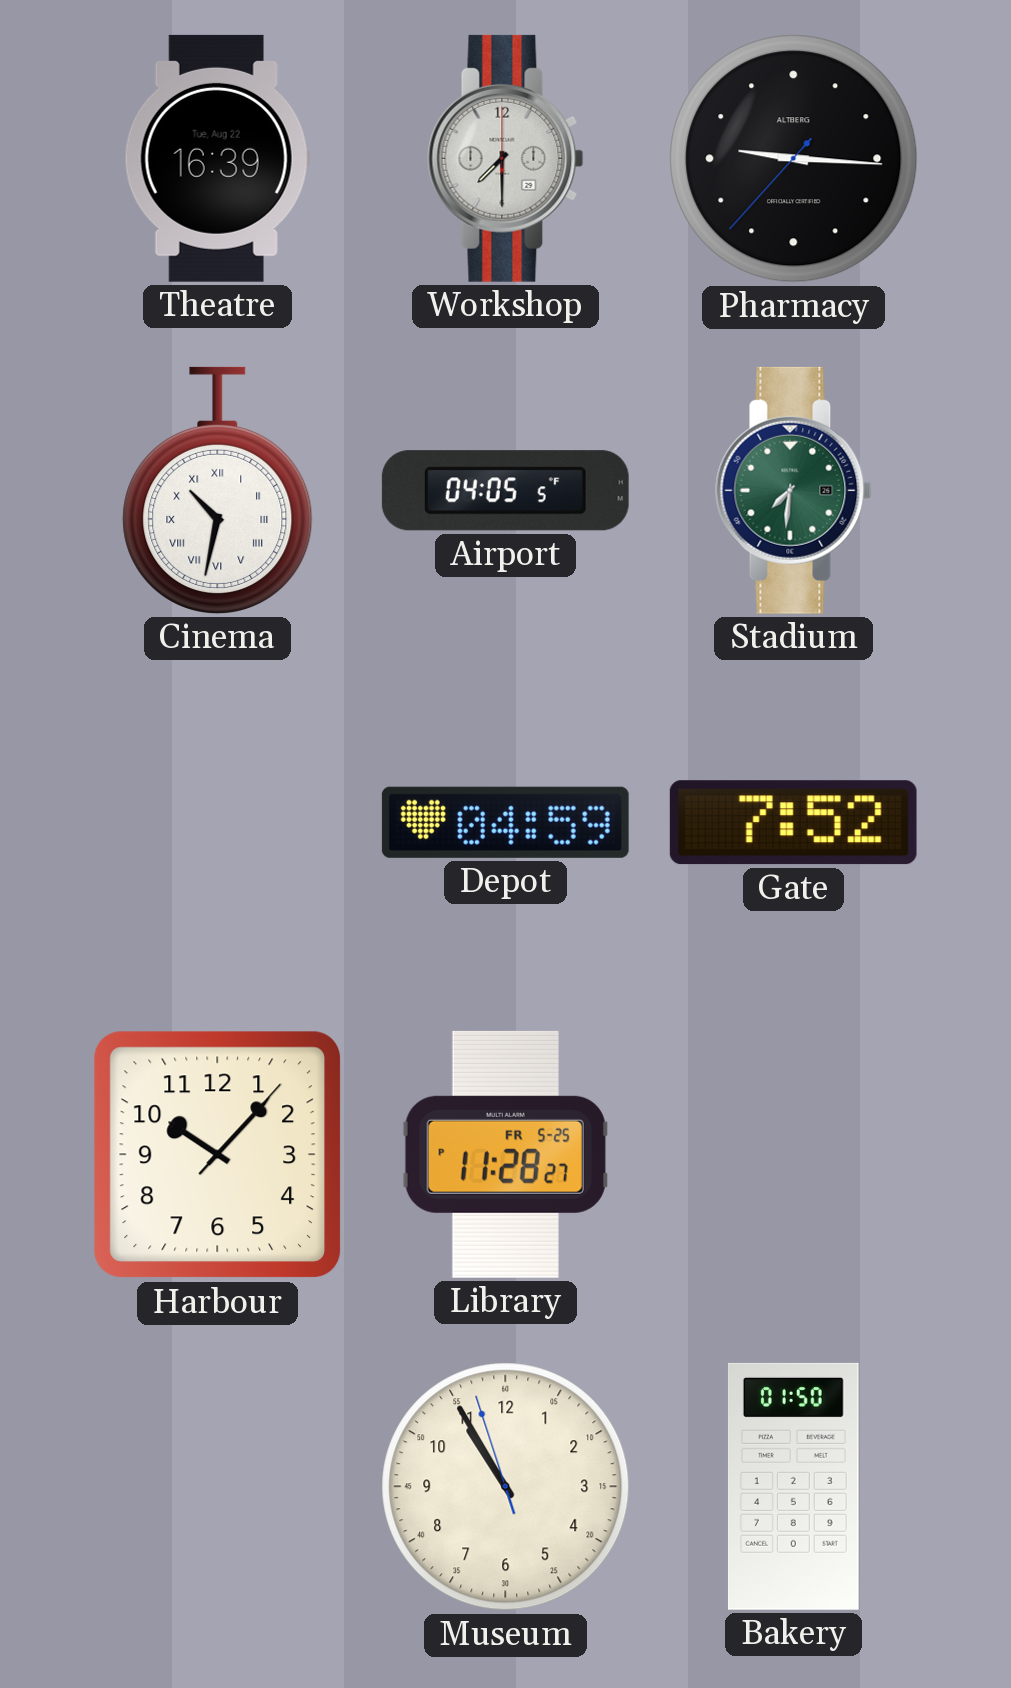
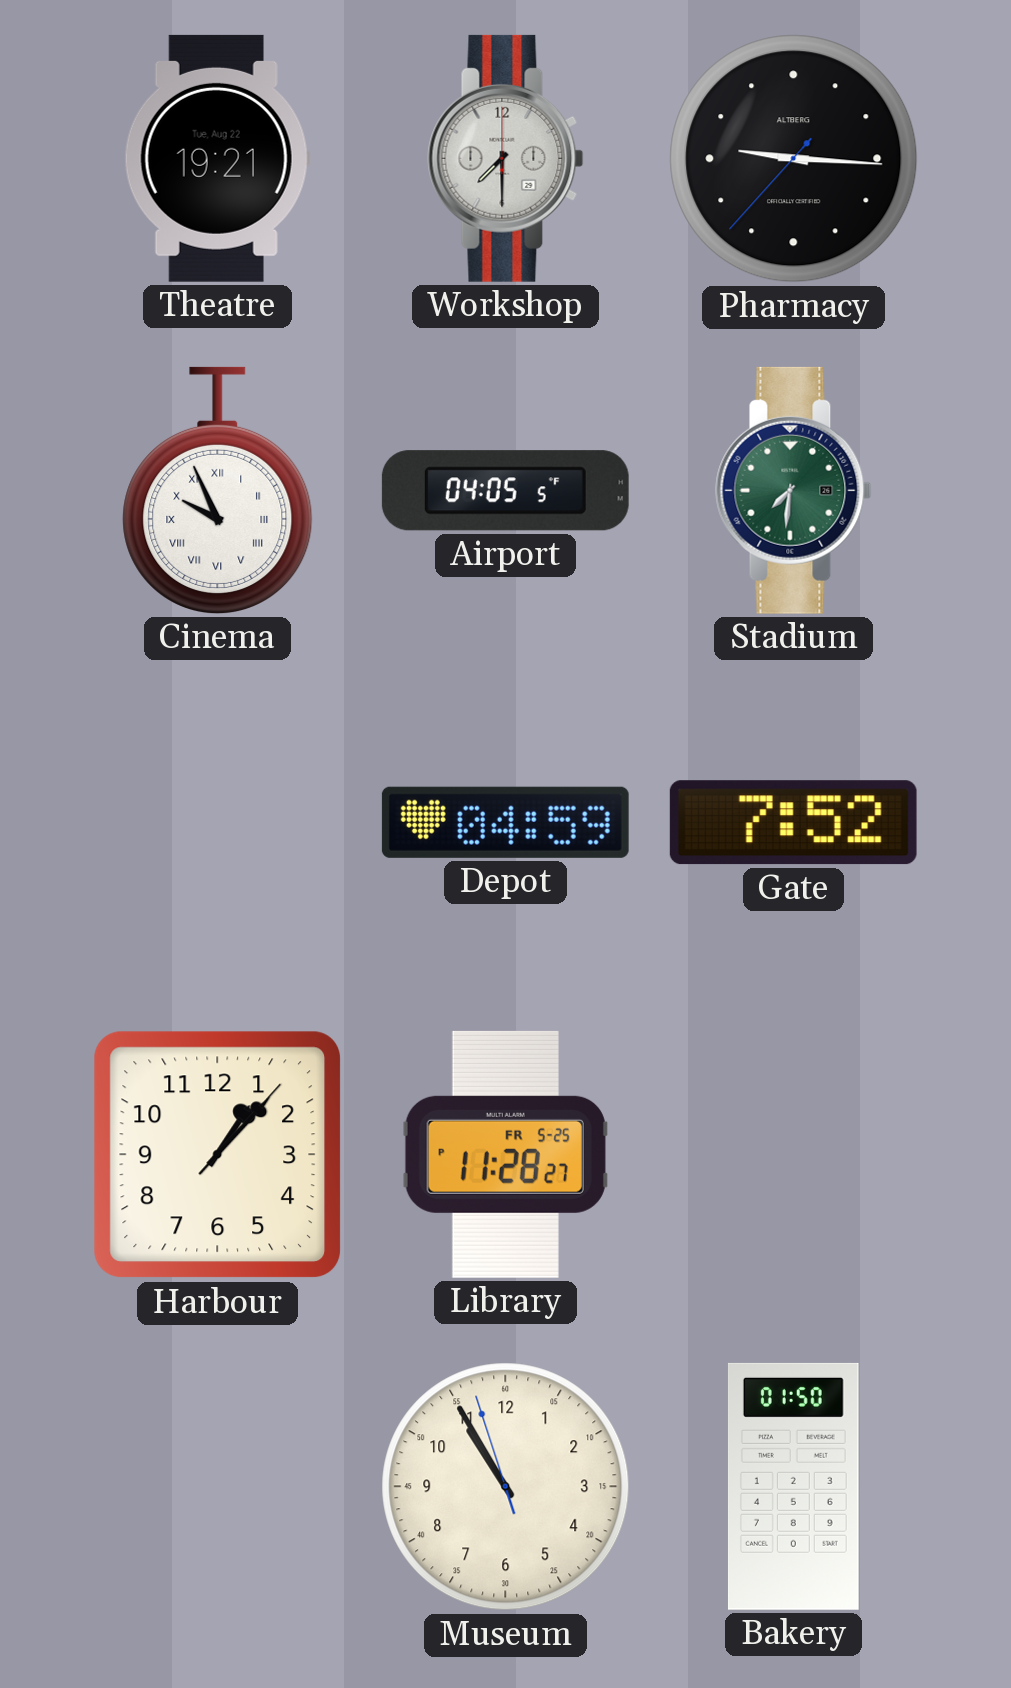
Theatre: 16:39 -> 19:21 (217, 158)
Cinema: 10:32 -> 9:56 (218, 490)
Harbour: 10:07 -> 1:07 (218, 1155)
